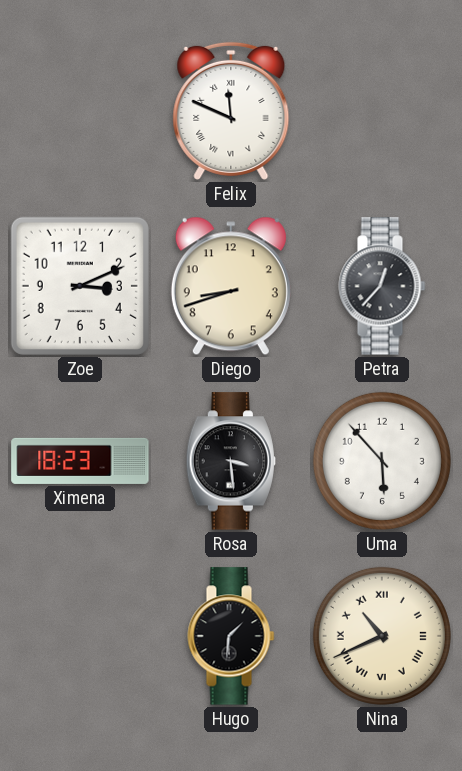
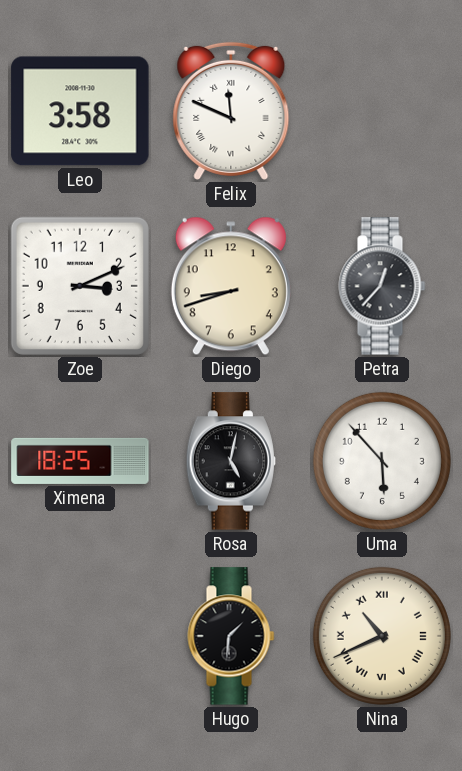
Leo: none -> 3:58 (80, 111)
Ximena: 18:23 -> 18:25 (80, 461)
Rosa: 3:29 -> 5:02 (230, 461)
